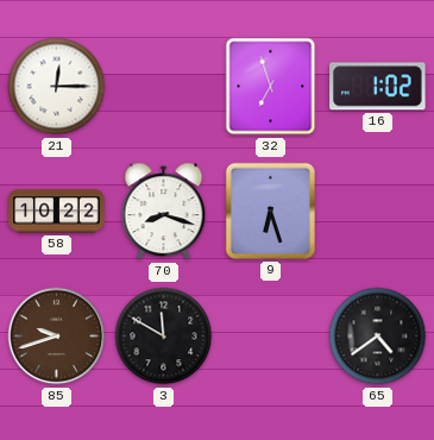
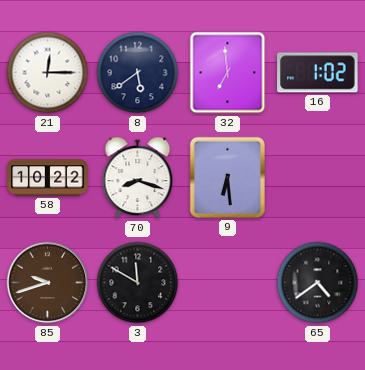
8: none -> 5:39 (138, 73)
32: 6:57 -> 6:59 (228, 73)
9: 6:27 -> 6:29 (227, 177)
